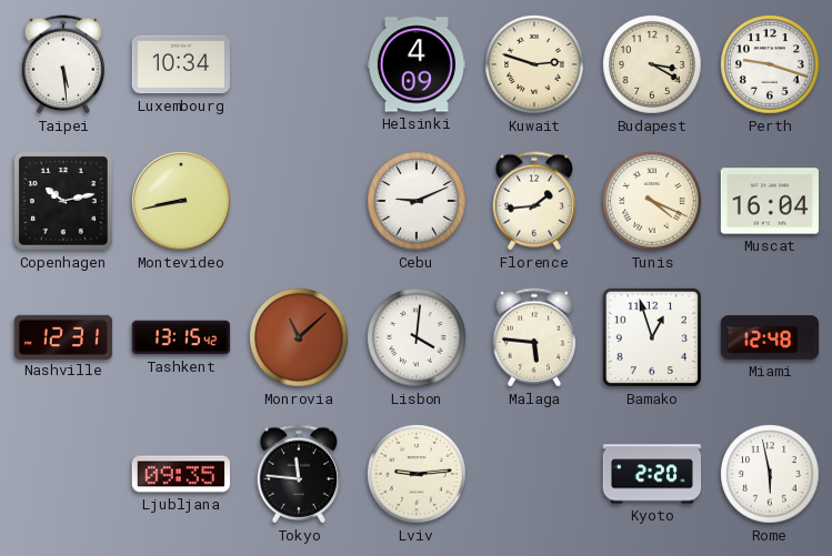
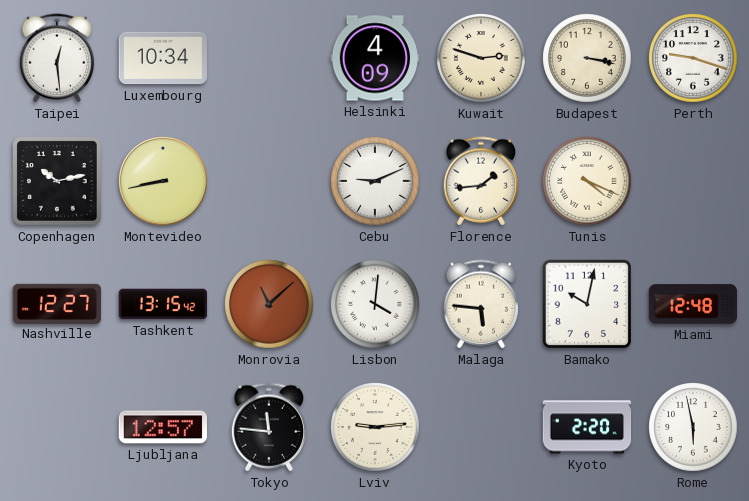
Taipei: 5:29 -> 12:29 (56, 58)
Budapest: 3:20 -> 3:17 (587, 58)
Muscat: 16:04 -> none (769, 201)
Nashville: 12:31 -> 12:27 (57, 303)
Bamako: 12:57 -> 10:02 (587, 304)
Ljubljana: 09:35 -> 12:57 (162, 427)
